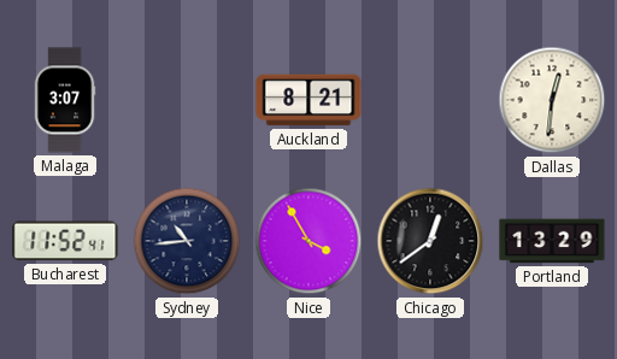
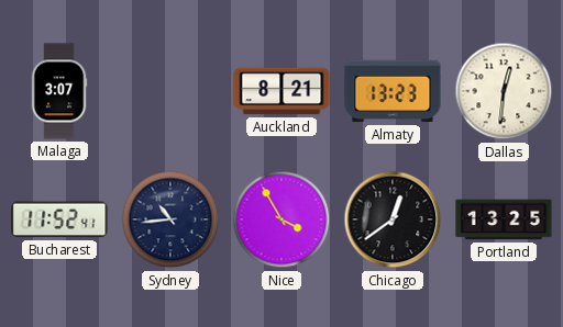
Almaty: none -> 13:23 (393, 91)
Portland: 13:29 -> 13:25 (504, 219)
